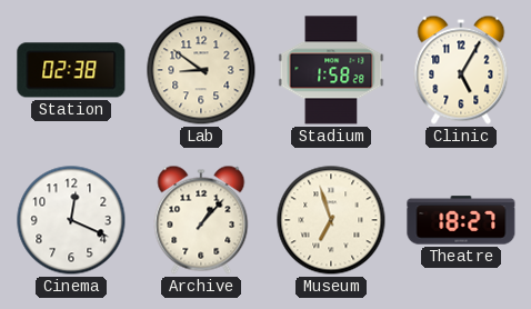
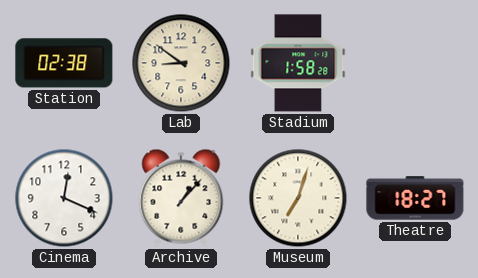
Clinic: 5:05 -> none (461, 70)
Museum: 6:57 -> 7:03 (298, 198)
